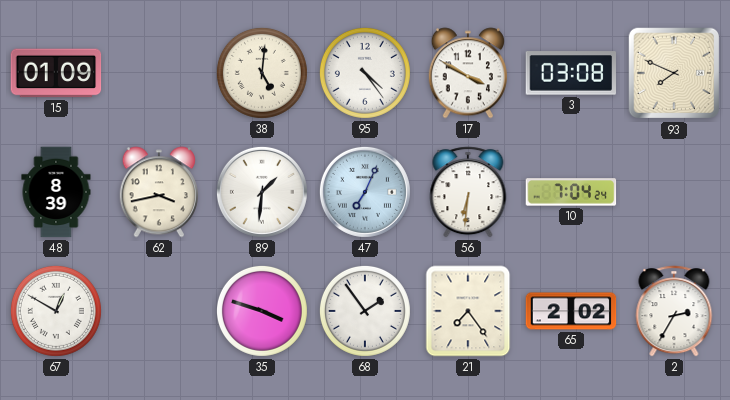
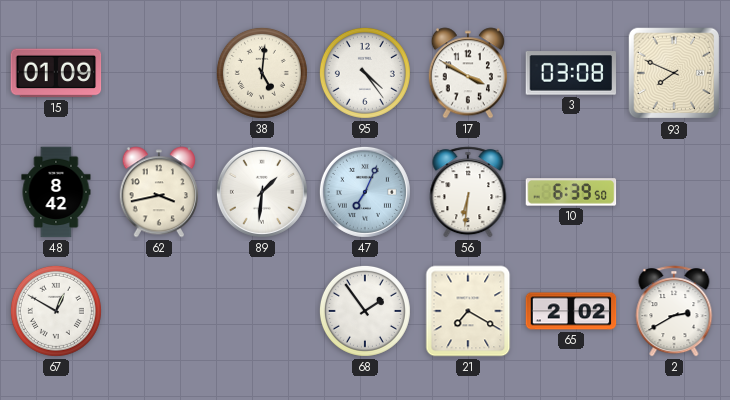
48: 8:39 -> 8:42 (56, 192)
10: 7:04 -> 6:39 (571, 192)
35: 3:48 -> none (262, 311)
21: 7:24 -> 7:20 (468, 311)
2: 2:35 -> 2:40 (674, 311)
